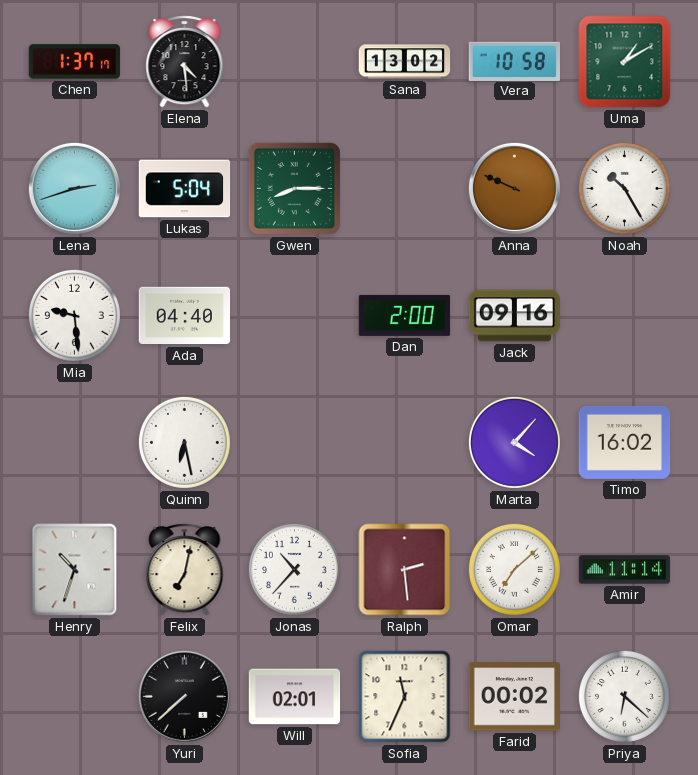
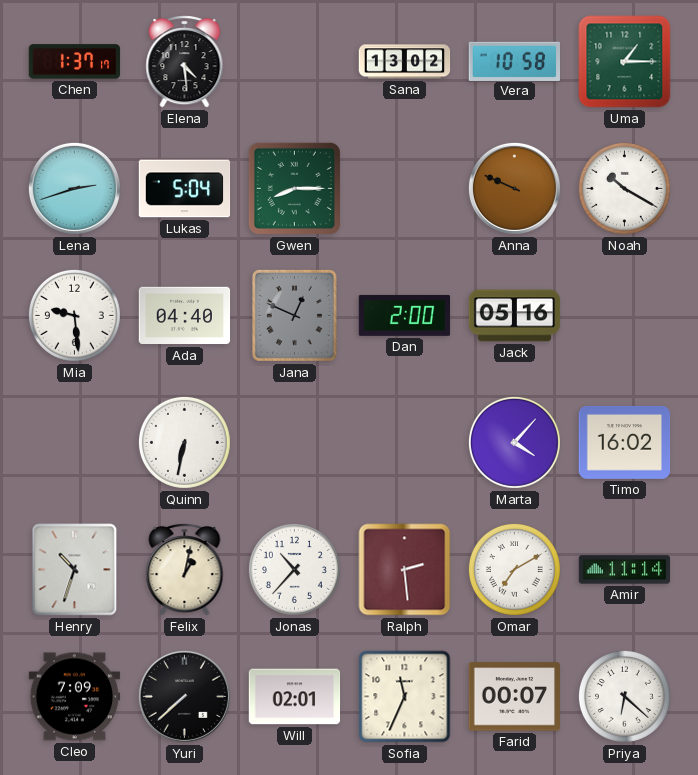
Uma: 1:10 -> 1:15 (625, 62)
Noah: 10:25 -> 10:20 (624, 188)
Jana: none -> 12:49 (294, 315)
Jack: 09:16 -> 05:16 (515, 316)
Quinn: 6:28 -> 6:32 (184, 442)
Felix: 7:02 -> 1:02 (185, 570)
Omar: 7:08 -> 7:10 (514, 569)
Cleo: none -> 7:09 (75, 697)
Farid: 00:02 -> 00:07 (514, 697)
